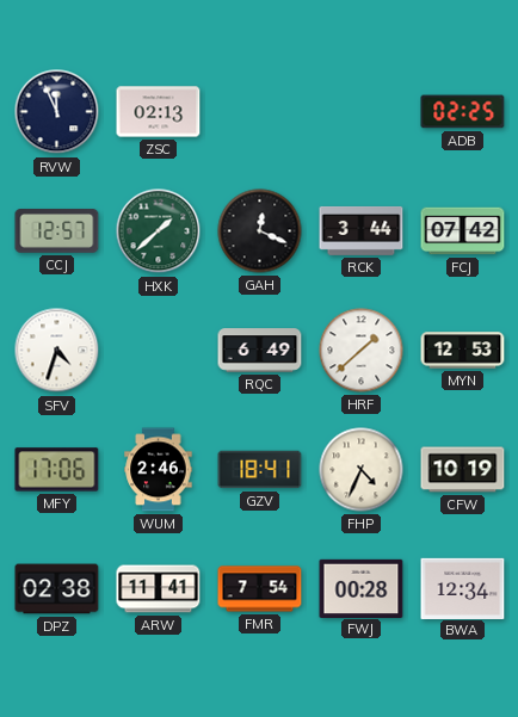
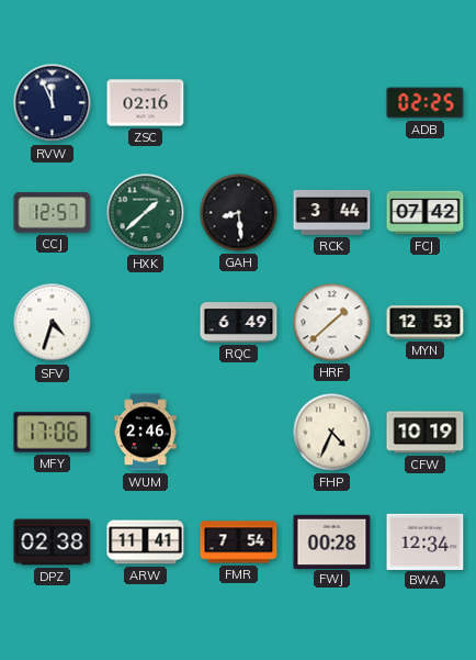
ZSC: 02:13 -> 02:16 (146, 103)
GAH: 12:19 -> 8:29 (239, 213)
GZV: 18:41 -> none (260, 470)
